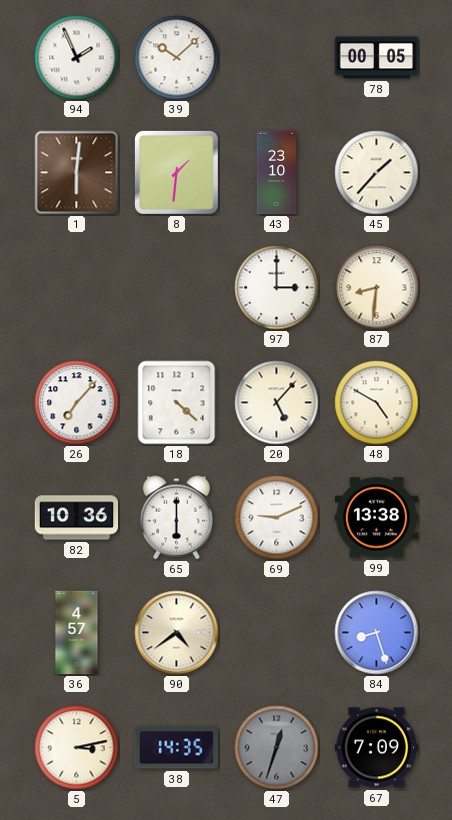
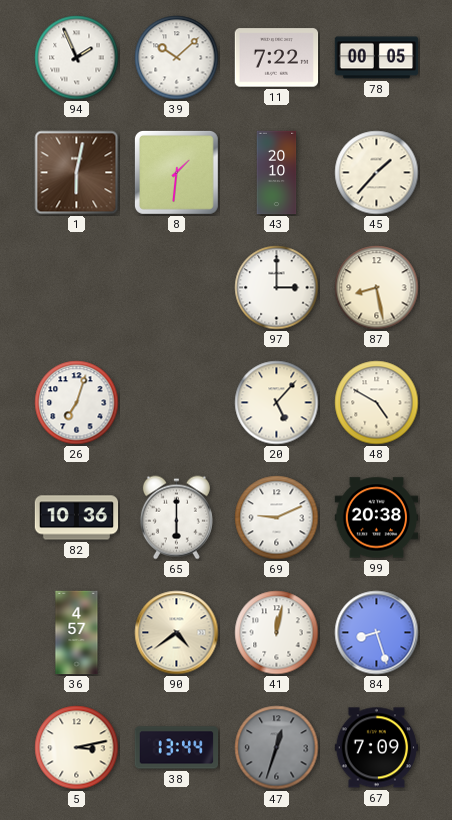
11: none -> 7:22 (277, 58)
1: 6:01 -> 6:02 (77, 173)
43: 23:10 -> 20:10 (277, 173)
87: 8:31 -> 8:28 (377, 288)
26: 7:07 -> 7:03 (77, 403)
18: 4:22 -> none (177, 403)
99: 13:38 -> 20:38 (377, 518)
41: none -> 12:02 (277, 633)
38: 14:35 -> 13:44 (177, 748)
